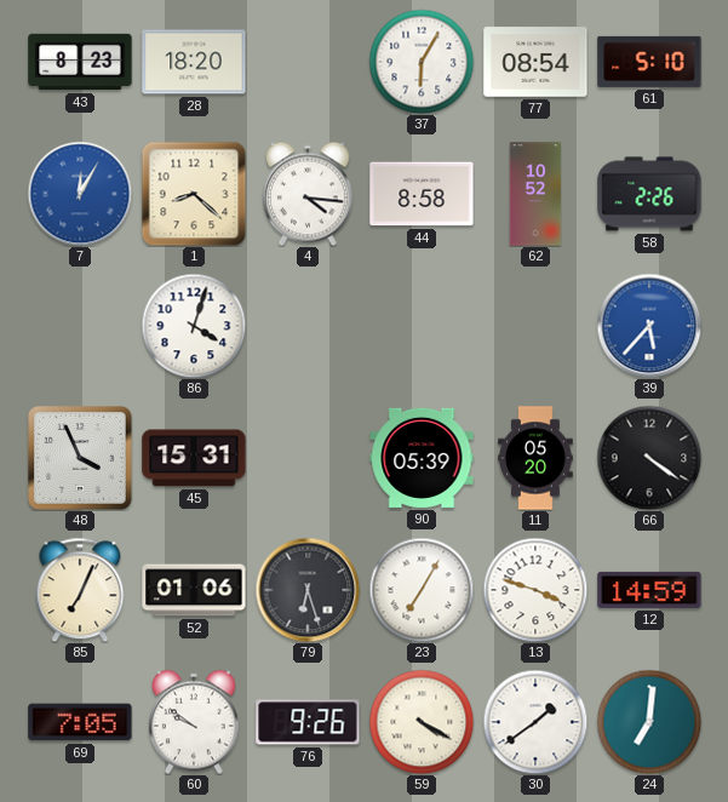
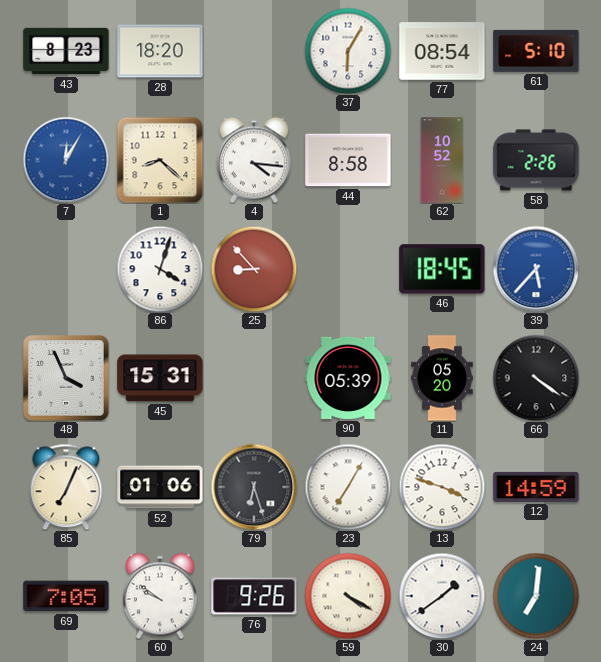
25: none -> 8:53 (254, 269)
46: none -> 18:45 (442, 269)
